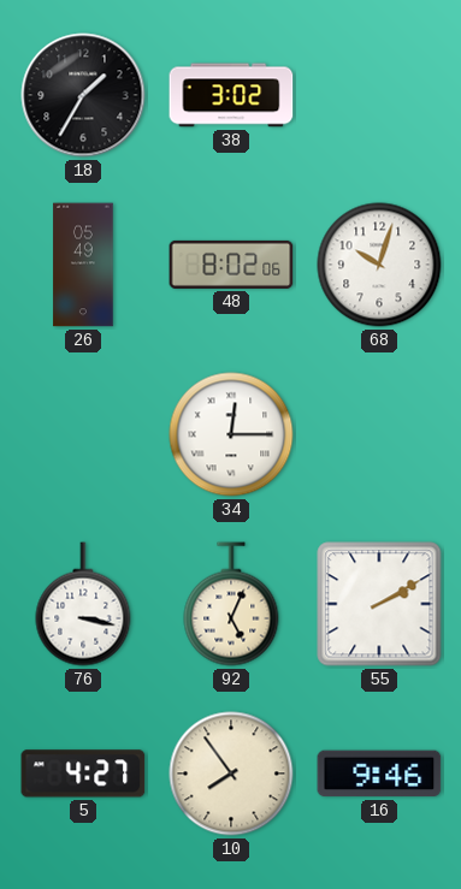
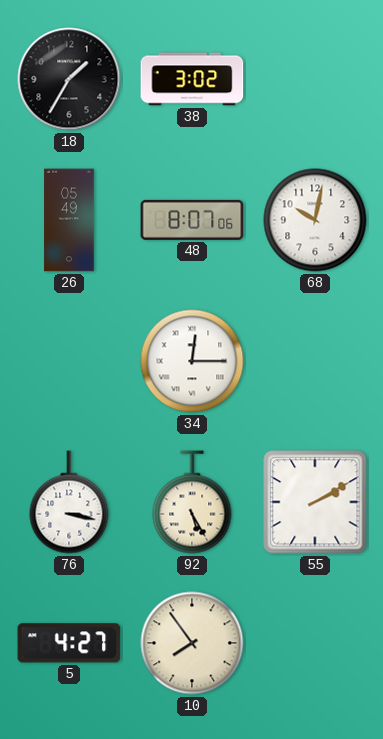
48: 8:02 -> 8:07 (192, 220)
68: 10:03 -> 10:02 (315, 220)
92: 5:04 -> 5:25 (192, 502)
16: 9:46 -> none (379, 774)
